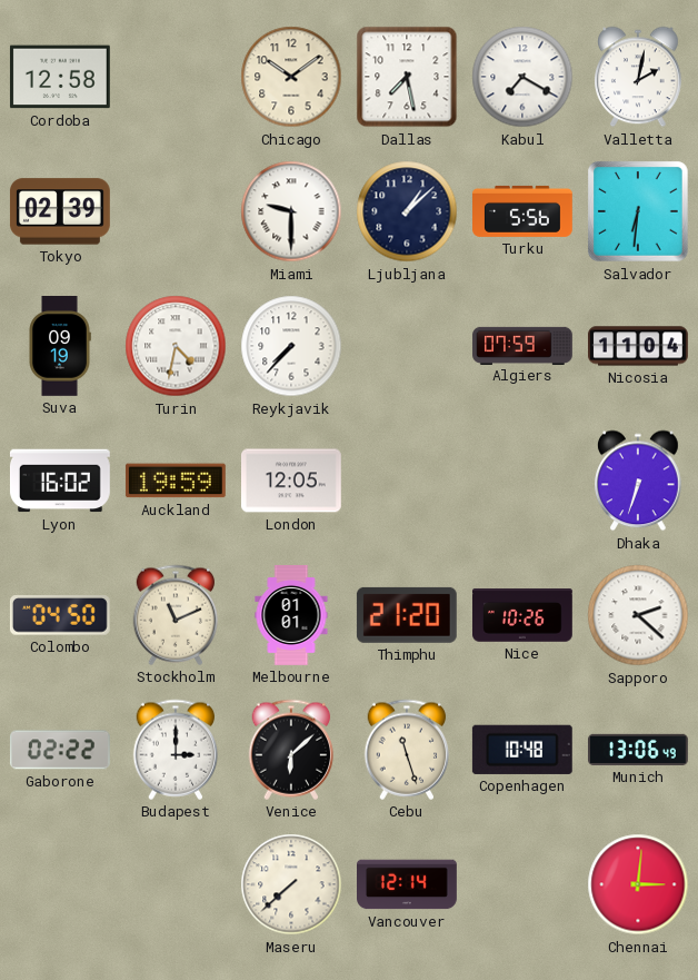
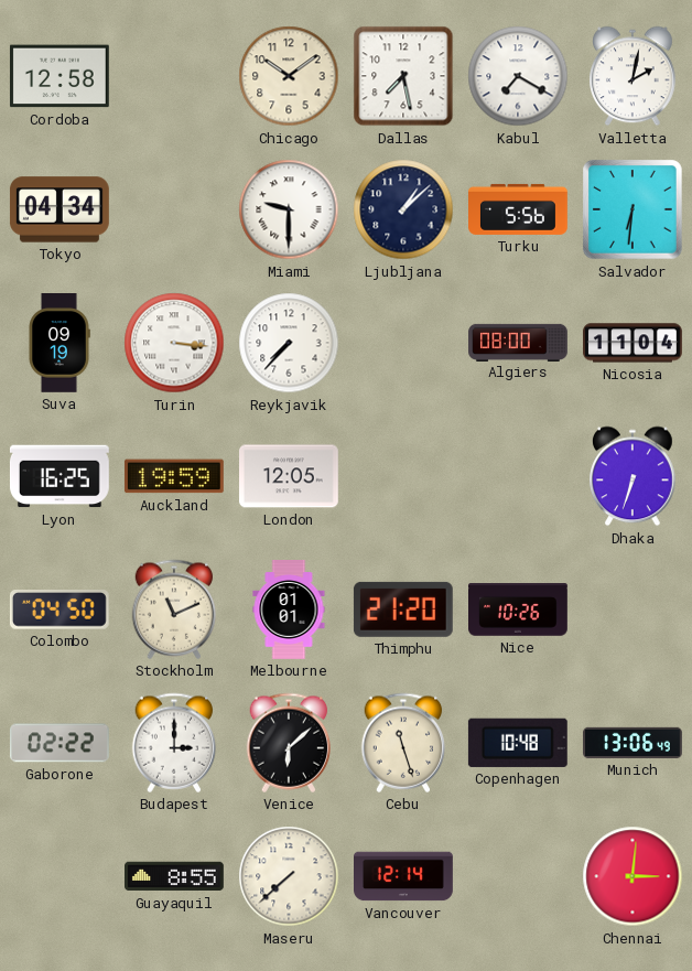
Tokyo: 02:39 -> 04:34 (60, 209)
Turin: 4:32 -> 3:16 (174, 343)
Algiers: 07:59 -> 08:00 (518, 342)
Lyon: 16:02 -> 16:25 (60, 476)
Sapporo: 2:22 -> none (638, 615)
Guayaquil: none -> 8:55 (175, 876)
